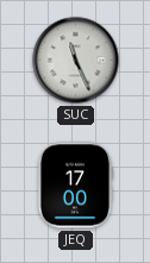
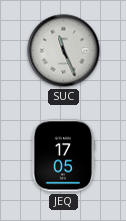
JEQ: 17:00 -> 17:05 (63, 156)
